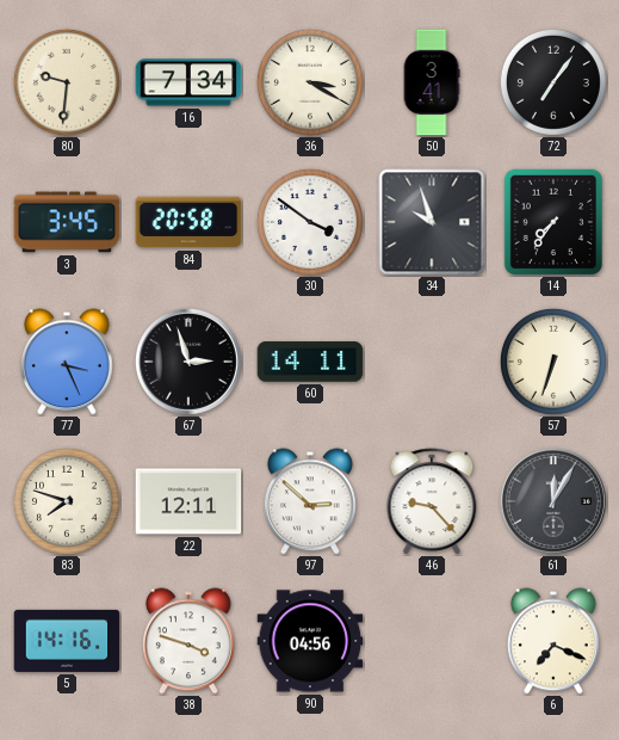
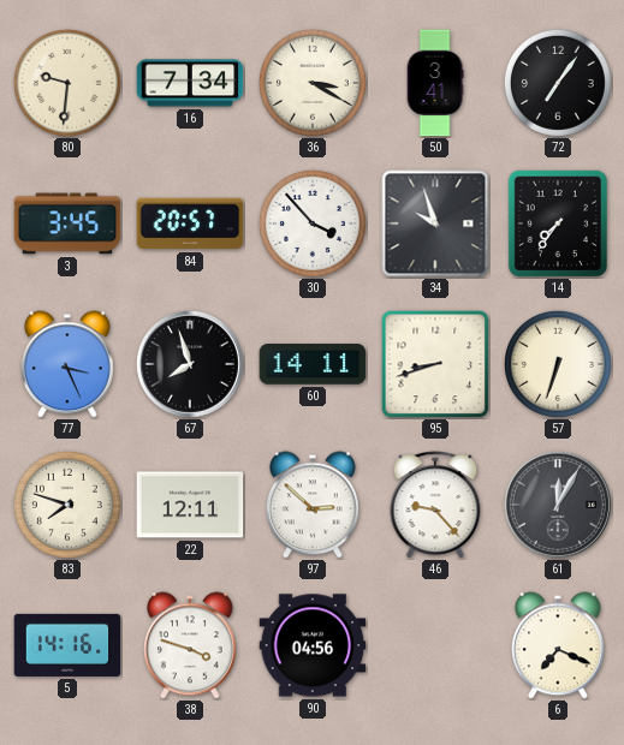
84: 20:58 -> 20:57 (190, 223)
30: 3:51 -> 3:53 (313, 223)
67: 2:57 -> 7:57 (190, 364)
95: none -> 8:42 (435, 364)
